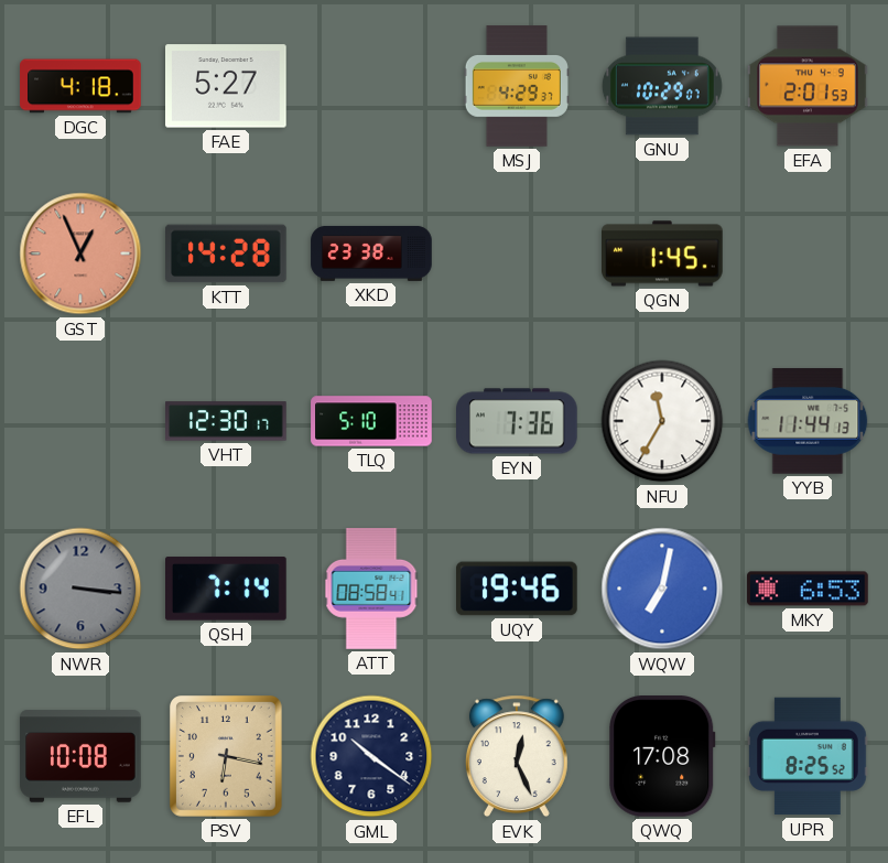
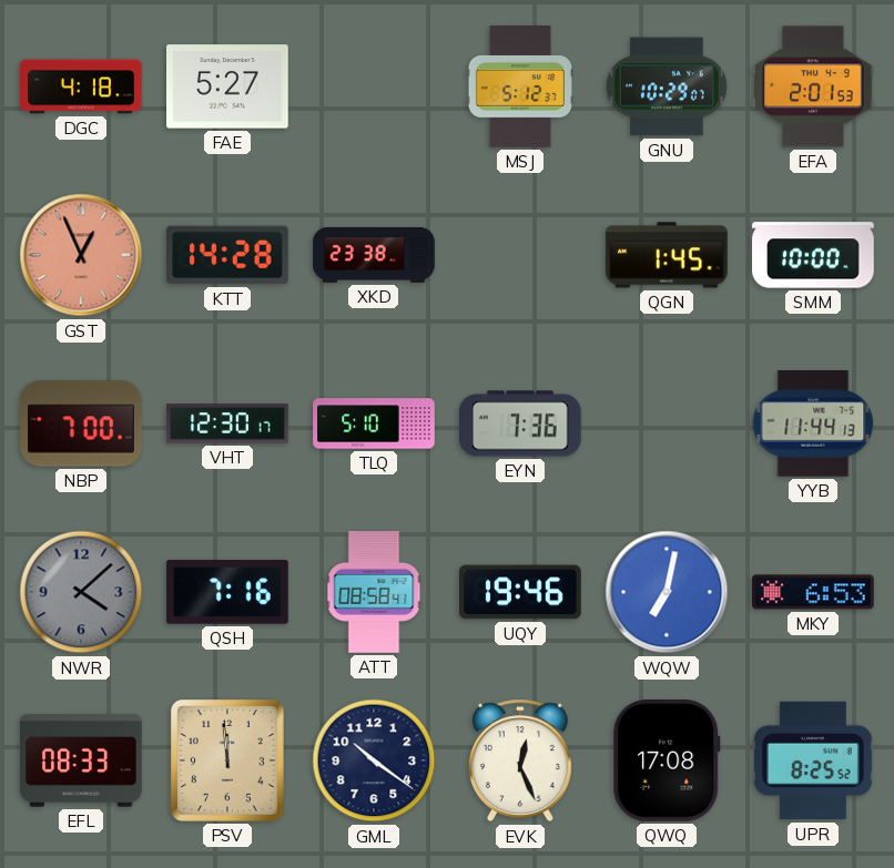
MSJ: 4:29 -> 5:12 (520, 86)
SMM: none -> 10:00 (813, 255)
NBP: none -> 7:00 (81, 423)
NFU: 11:35 -> none (662, 421)
NWR: 3:16 -> 4:08 (81, 592)
QSH: 7:14 -> 7:16 (228, 592)
EFL: 10:08 -> 08:33 (81, 760)
PSV: 6:17 -> 11:59 (227, 762)
